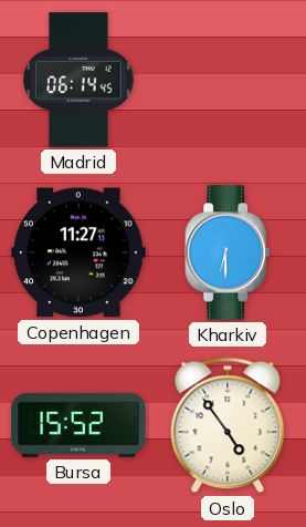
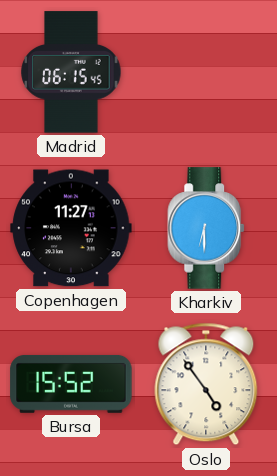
Madrid: 06:14 -> 06:15 (71, 72)
